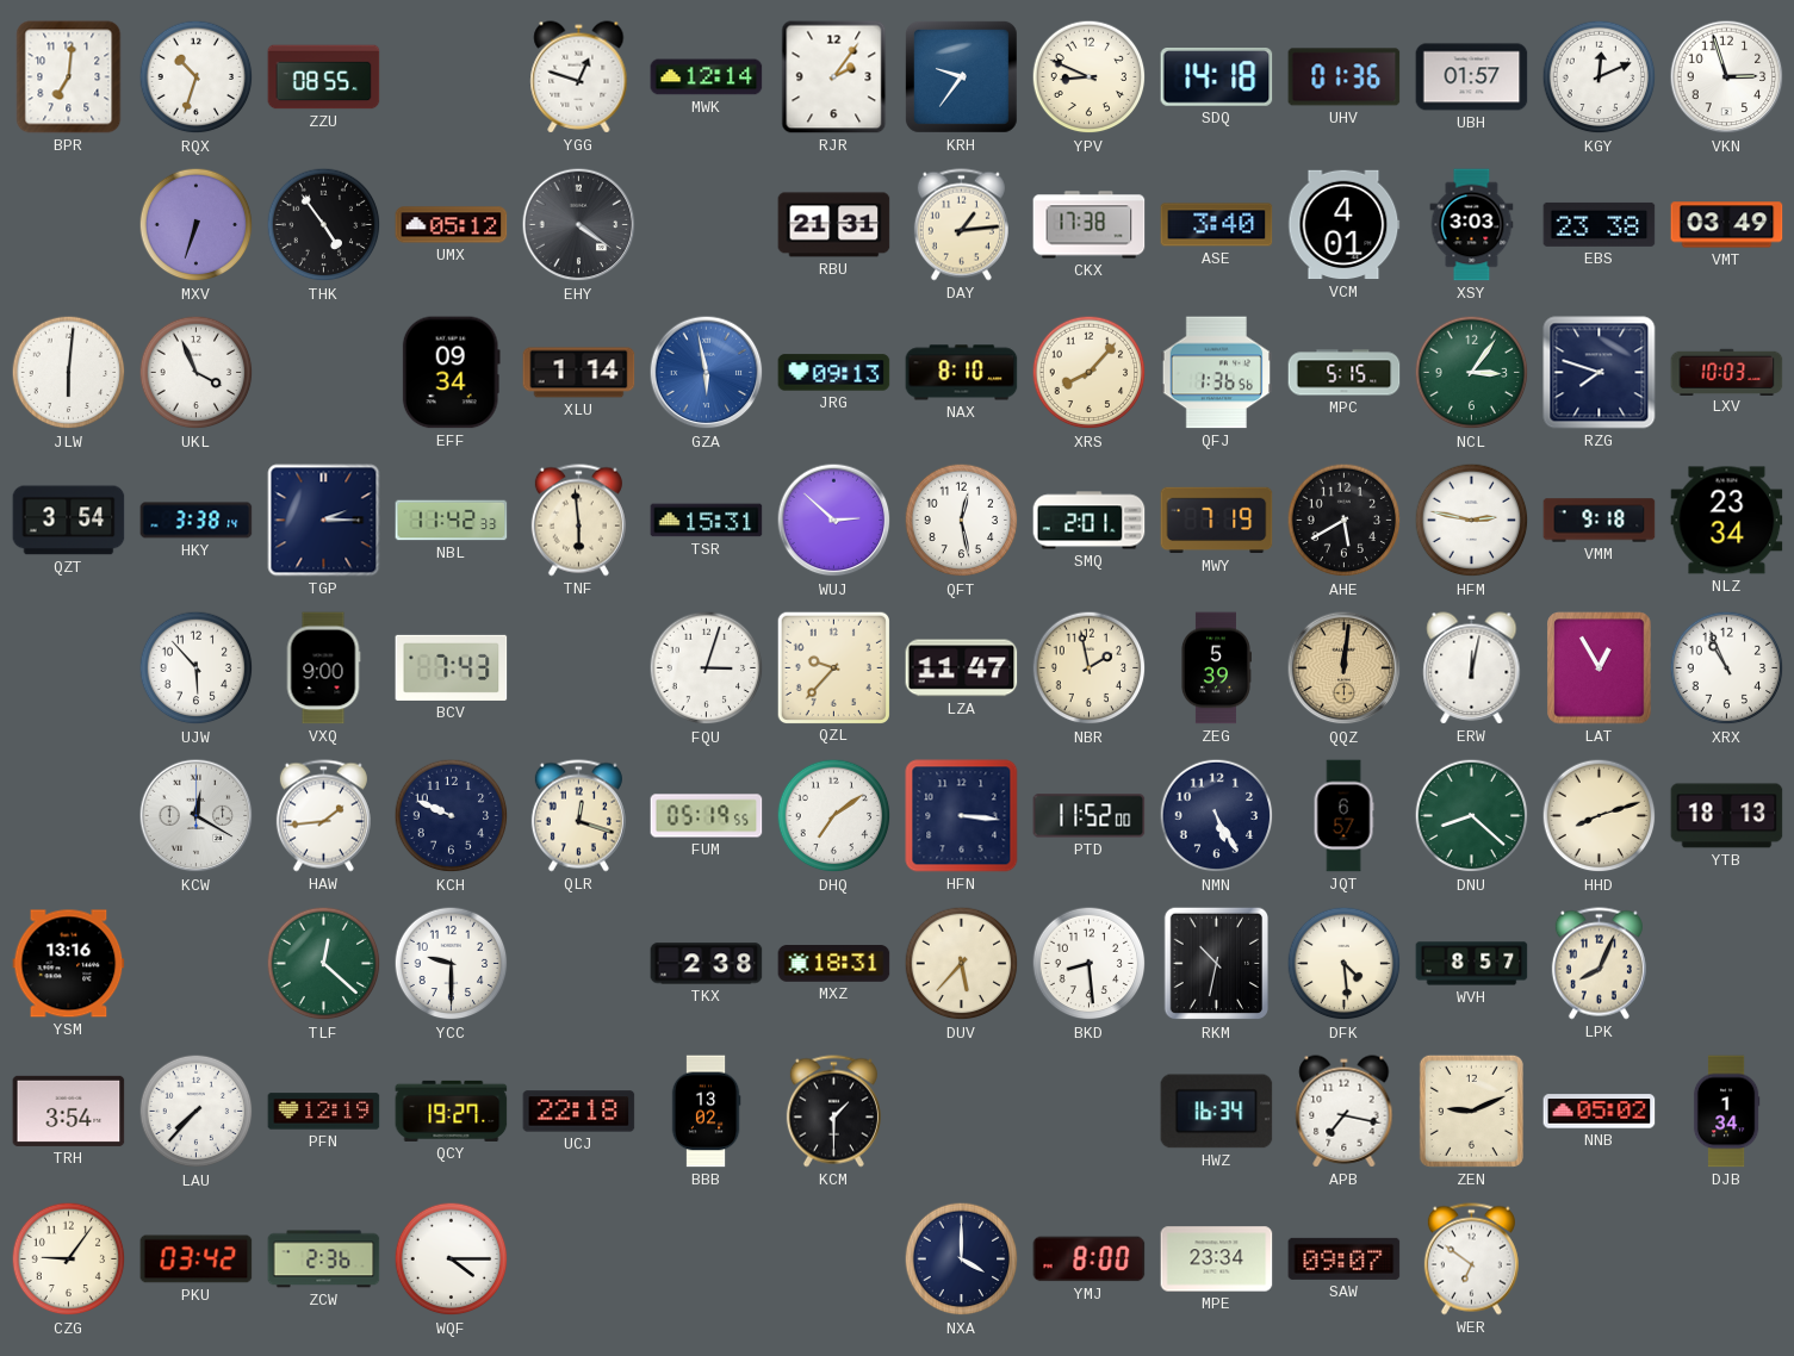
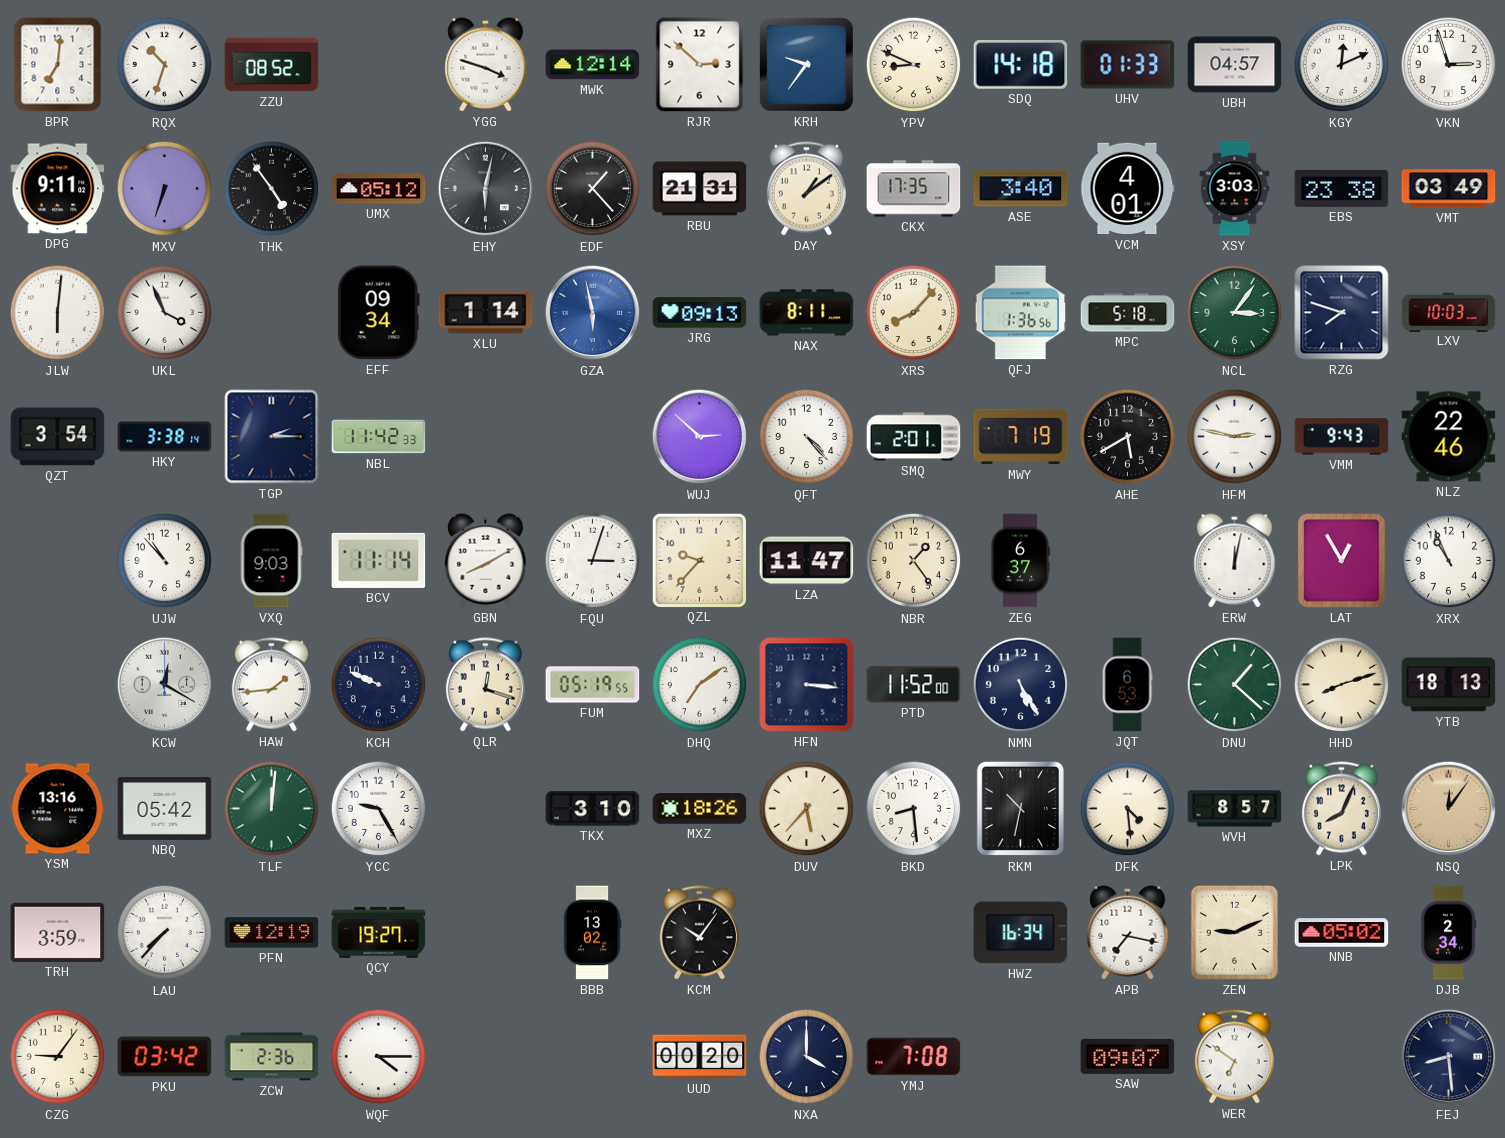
ZZU: 08:55 -> 08:52 (272, 65)
YGG: 12:48 -> 3:48 (486, 65)
RJR: 2:06 -> 2:52 (700, 65)
UHV: 01:36 -> 01:33 (1128, 65)
UBH: 01:57 -> 04:57 (1235, 65)
DPG: none -> 9:11 (58, 189)
EHY: 4:21 -> 6:02 (486, 189)
EDF: none -> 1:23 (593, 189)
DAY: 1:14 -> 1:09 (806, 189)
CKX: 17:38 -> 17:35 (914, 189)
NAX: 8:10 -> 8:11 (807, 313)
MPC: 5:15 -> 5:18 (1128, 313)
TNF: 5:59 -> none (578, 521)
TSR: 15:31 -> none (707, 521)
QFT: 12:28 -> 4:23 (807, 437)
VMM: 9:18 -> 9:43 (1342, 437)
NLZ: 23:34 -> 22:46 (1449, 437)
UJW: 5:53 -> 10:53 (165, 561)
VXQ: 9:00 -> 9:03 (271, 561)
BCV: 7:43 -> 11:14 (379, 560)
GBN: none -> 8:10 (486, 561)
NBR: 1:58 -> 1:24 (914, 561)
ZEG: 5:39 -> 6:37 (1020, 561)
QQZ: 12:01 -> none (1345, 668)
JQT: 6:57 -> 6:53 (1127, 685)
DNU: 8:22 -> 1:22 (1235, 685)
NBQ: none -> 05:42 (165, 808)
TLF: 12:22 -> 12:01 (272, 809)
YCC: 9:30 -> 9:25 (379, 809)
TKX: 2:38 -> 3:10 (593, 809)
MXZ: 18:31 -> 18:26 (700, 809)
NSQ: none -> 12:06 (1449, 809)
TRH: 3:54 -> 3:59 (58, 932)
UCJ: 22:18 -> none (579, 1112)
KCM: 1:30 -> 10:06 (699, 933)
DJB: 1:34 -> 2:34 (1448, 933)
UUD: none -> 00:20 (700, 1057)
YMJ: 8:00 -> 7:08 (914, 1057)
MPE: 23:34 -> none (1217, 1259)
FEJ: none -> 8:29 (1449, 1057)
